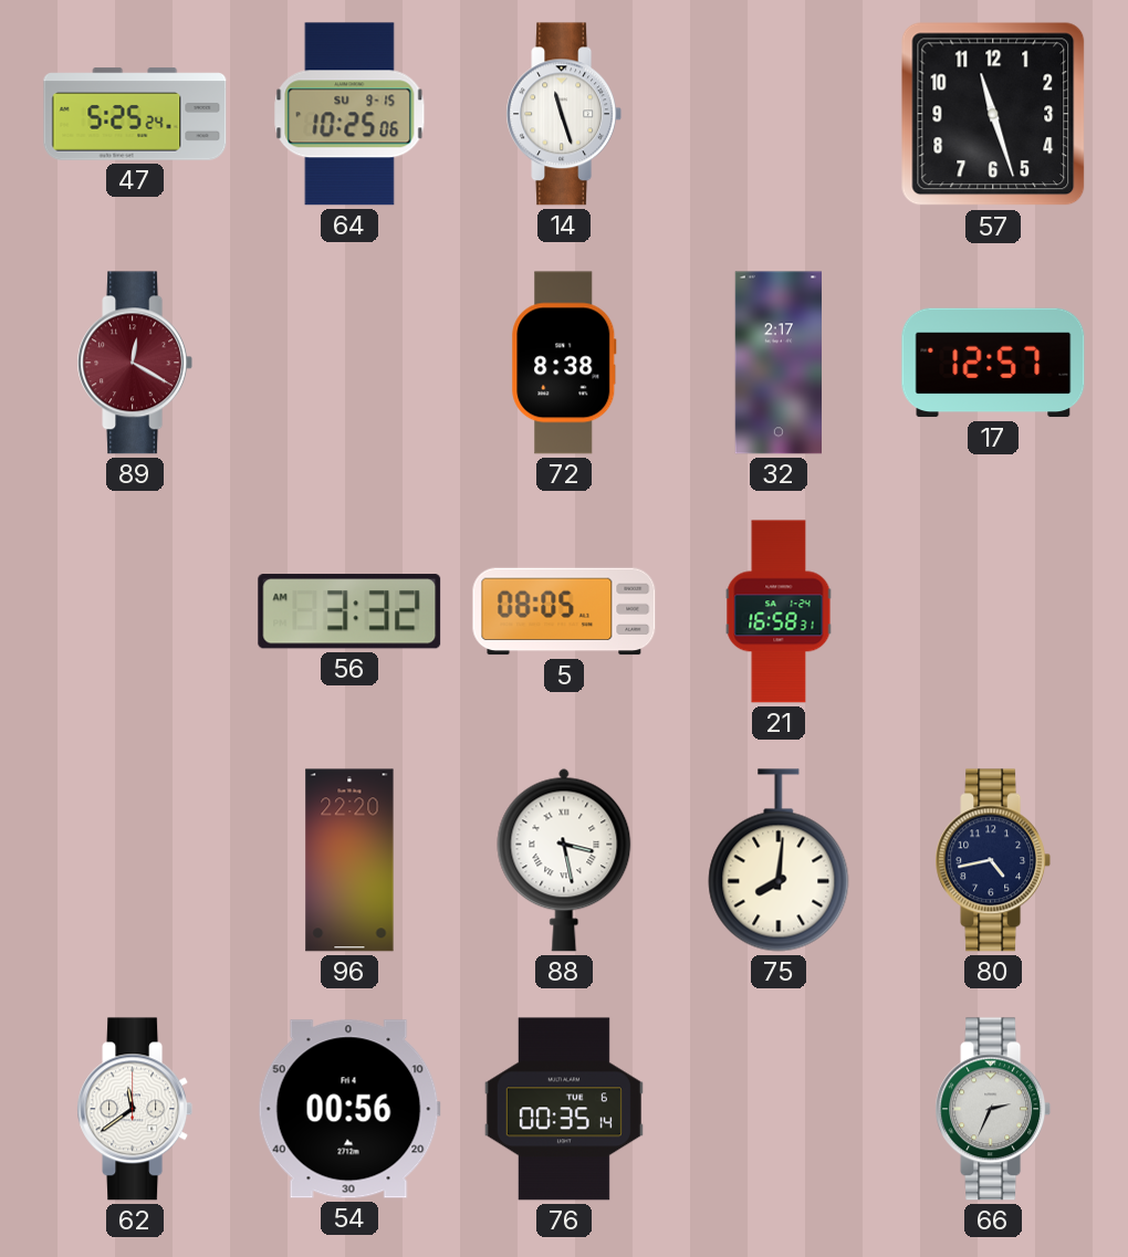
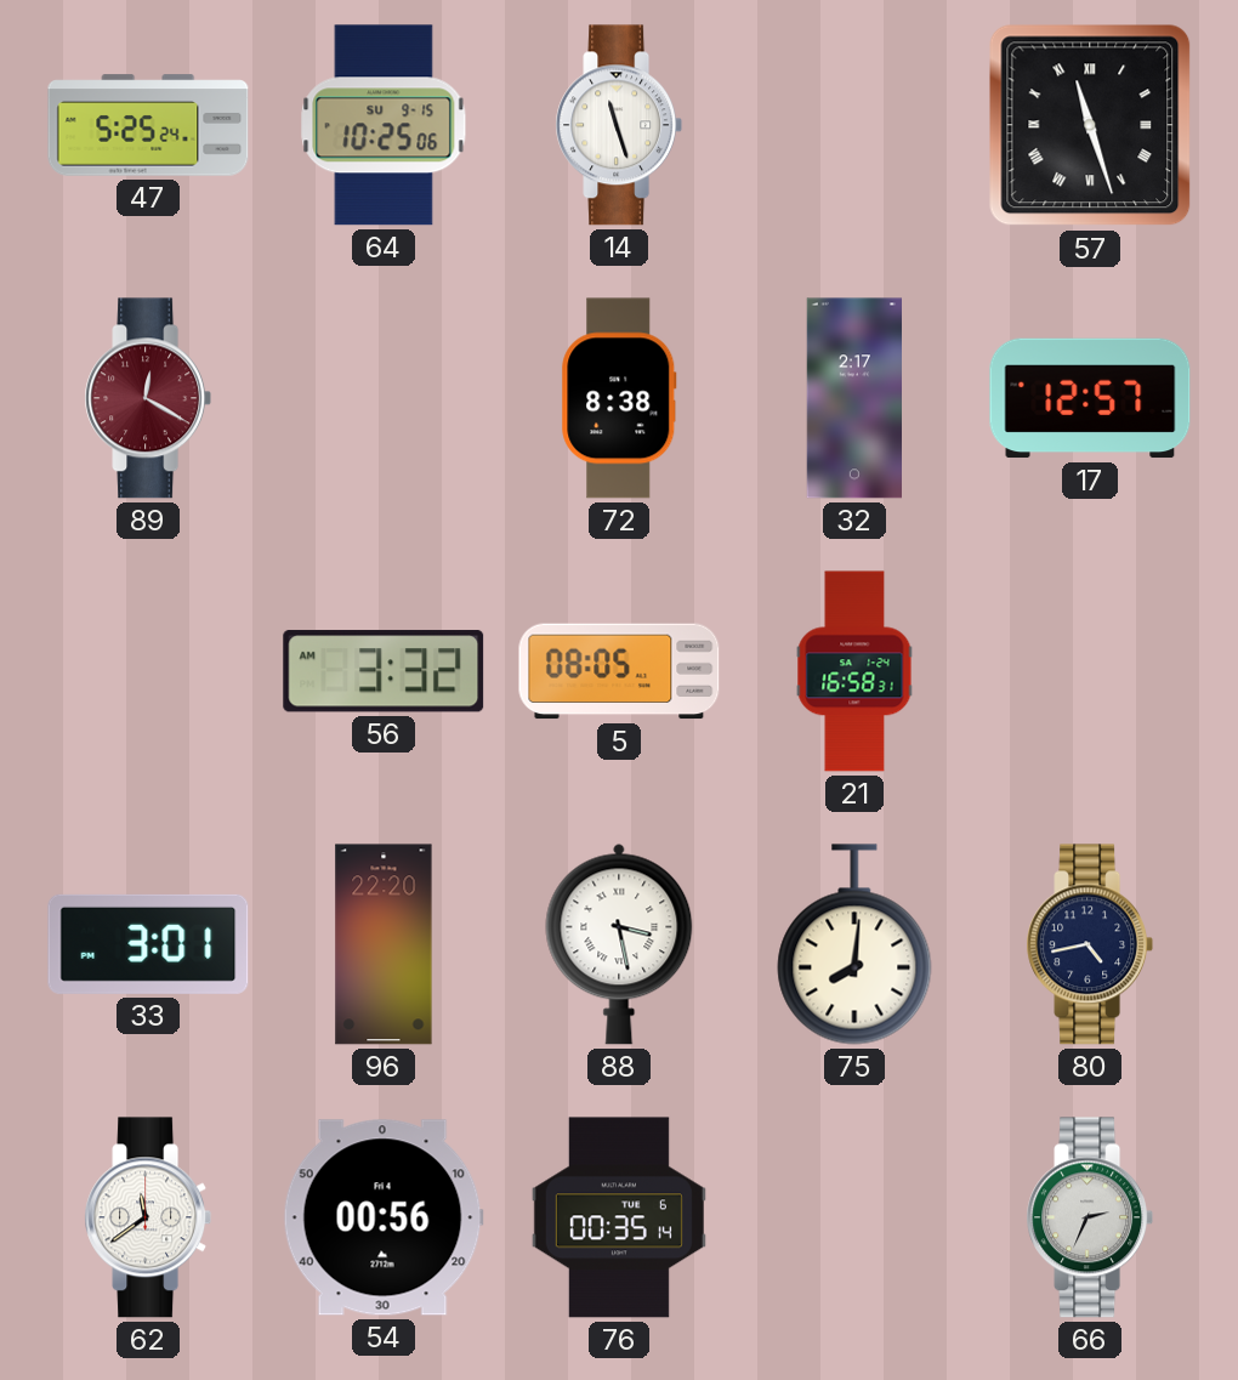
57 numerals: Arabic -> Roman (1090, 125)
33: none -> 3:01 (148, 944)
